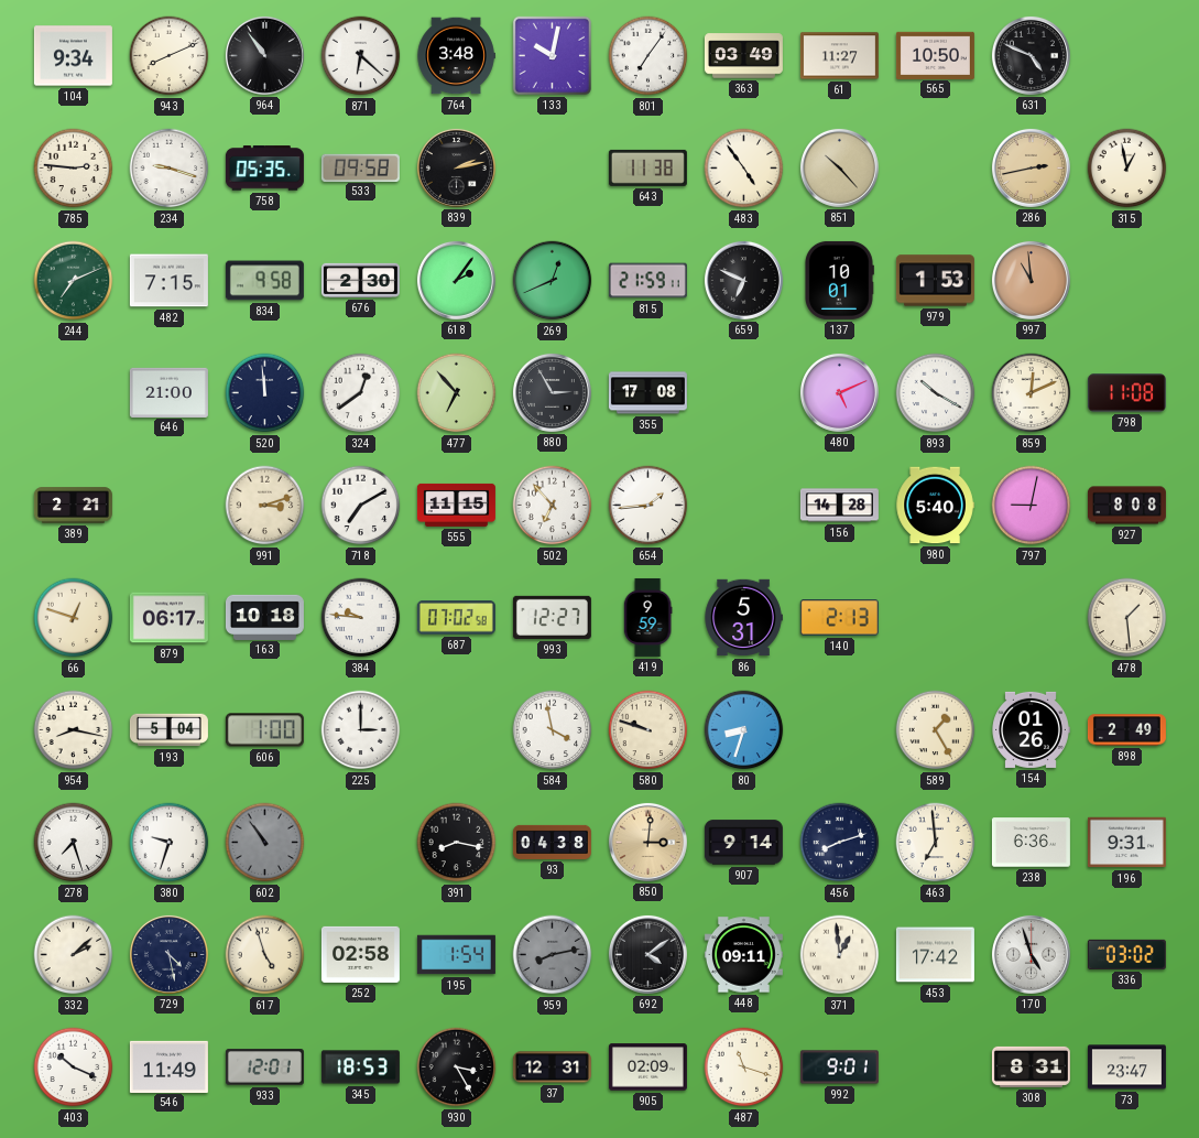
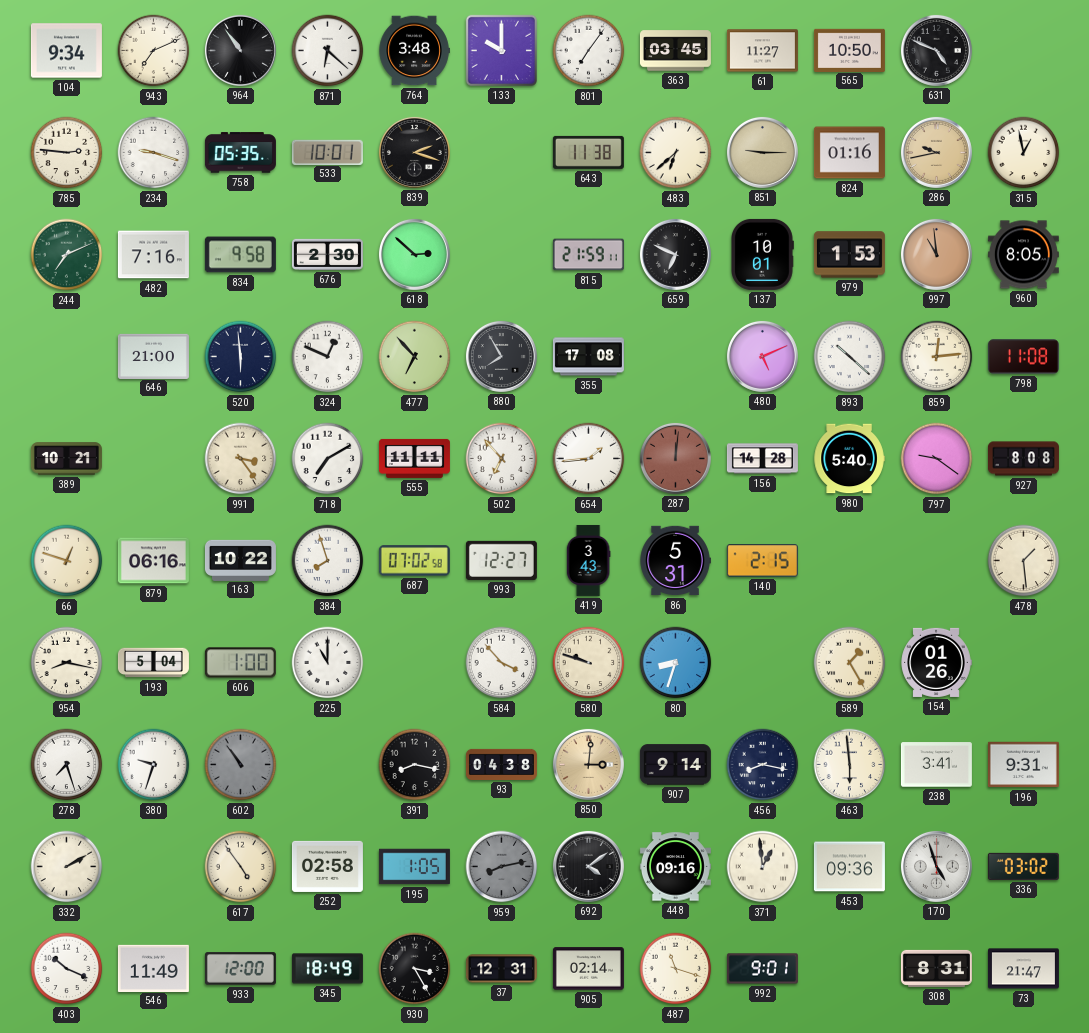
943: 8:11 -> 7:11 (154, 51)
133: 10:02 -> 10:00 (501, 50)
363: 03:49 -> 03:45 (675, 51)
533: 09:58 -> 10:01 (327, 152)
839: 2:13 -> 2:18 (414, 152)
483: 4:54 -> 6:38 (676, 153)
851: 10:23 -> 9:15 (762, 152)
824: none -> 01:16 (849, 153)
286: 2:43 -> 9:43 (936, 152)
482: 7:15 -> 7:16 (153, 255)
618: 2:06 -> 2:52 (414, 254)
269: 12:41 -> none (553, 281)
960: none -> 8:05 (1023, 255)
520: 11:59 -> 5:59 (241, 357)
324: 12:39 -> 12:49 (328, 357)
880: 2:55 -> 7:55 (501, 356)
893: 10:20 -> 10:22 (850, 357)
859: 12:11 -> 12:14 (937, 357)
389: 2:21 -> 10:21 (66, 459)
991: 3:12 -> 3:24 (241, 459)
555: 11:15 -> 11:11 (414, 458)
287: none -> 12:01 (675, 458)
797: 9:02 -> 9:21 (937, 459)
879: 06:17 -> 06:16 (153, 561)
163: 10:18 -> 10:22 (240, 560)
384: 9:46 -> 7:57 (328, 561)
419: 9:59 -> 3:43 (588, 560)
140: 2:13 -> 2:15 (762, 561)
225: 3:00 -> 11:00 (328, 663)
584: 3:58 -> 3:53 (502, 663)
898: 2:49 -> none (1126, 730)
456: 8:12 -> 8:17 (763, 765)
463: 6:59 -> 5:59 (850, 765)
238: 6:36 -> 3:41 (936, 765)
332: 2:08 -> 2:10 (67, 867)
729: 4:28 -> none (168, 954)
617: 4:57 -> 4:54 (241, 867)
195: 1:54 -> 1:05 (414, 867)
448: 09:11 -> 09:16 (675, 867)
453: 17:42 -> 09:36 (849, 867)
933: 12:01 -> 12:00 (240, 969)
345: 18:53 -> 18:49 (327, 969)
905: 02:09 -> 02:14 (588, 969)
73: 23:47 -> 21:47 (1023, 969)
